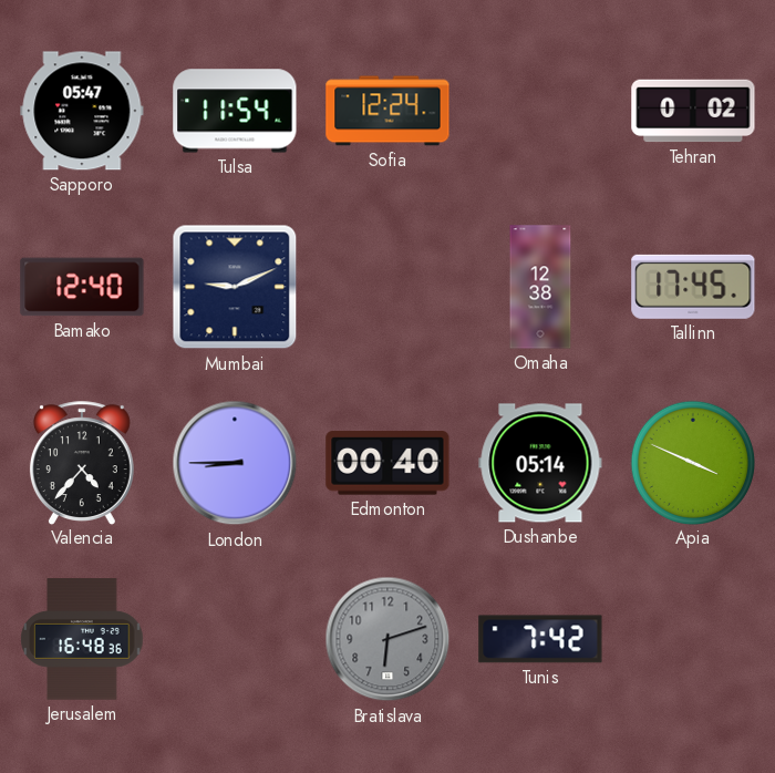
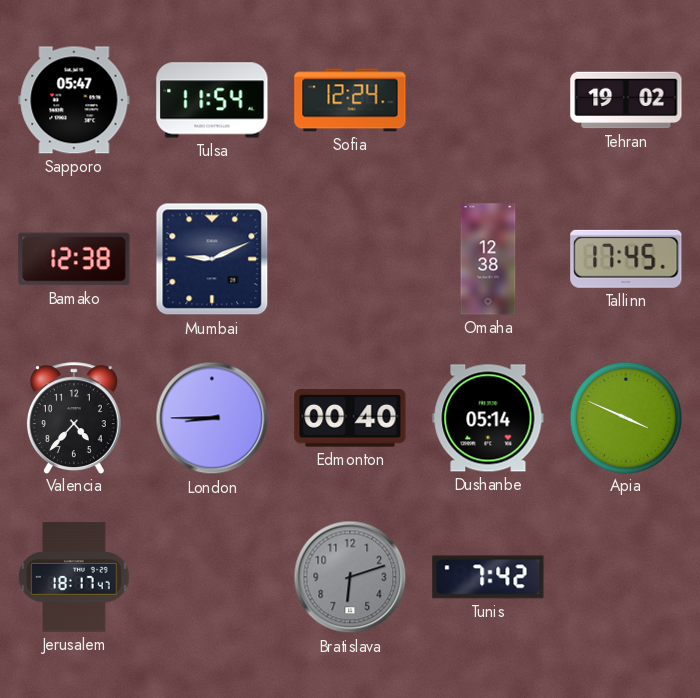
Tehran: 0:02 -> 19:02 (626, 100)
Bamako: 12:40 -> 12:38 (74, 259)
Jerusalem: 16:48 -> 18:17 (74, 577)
